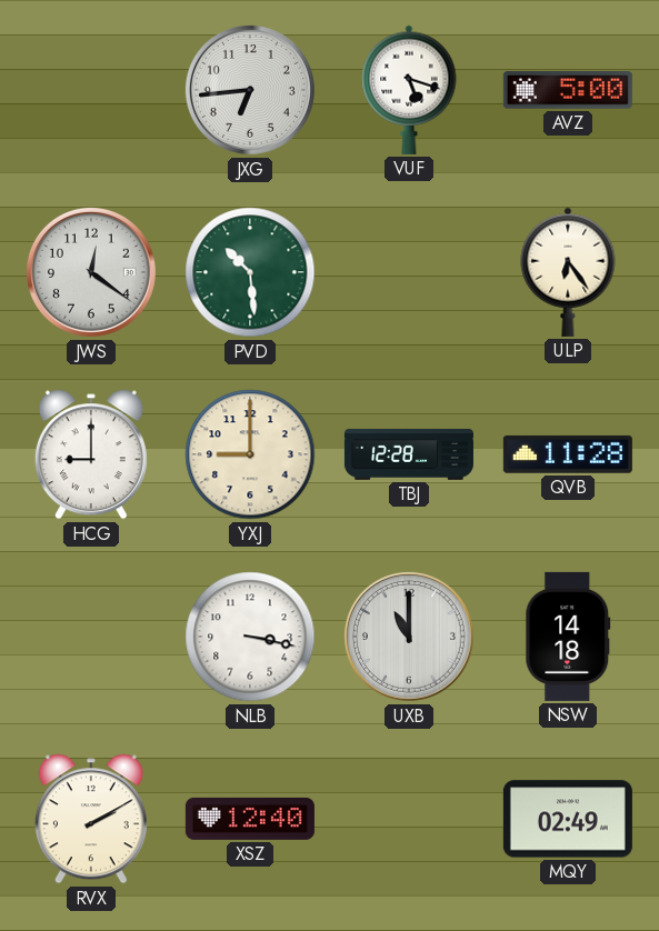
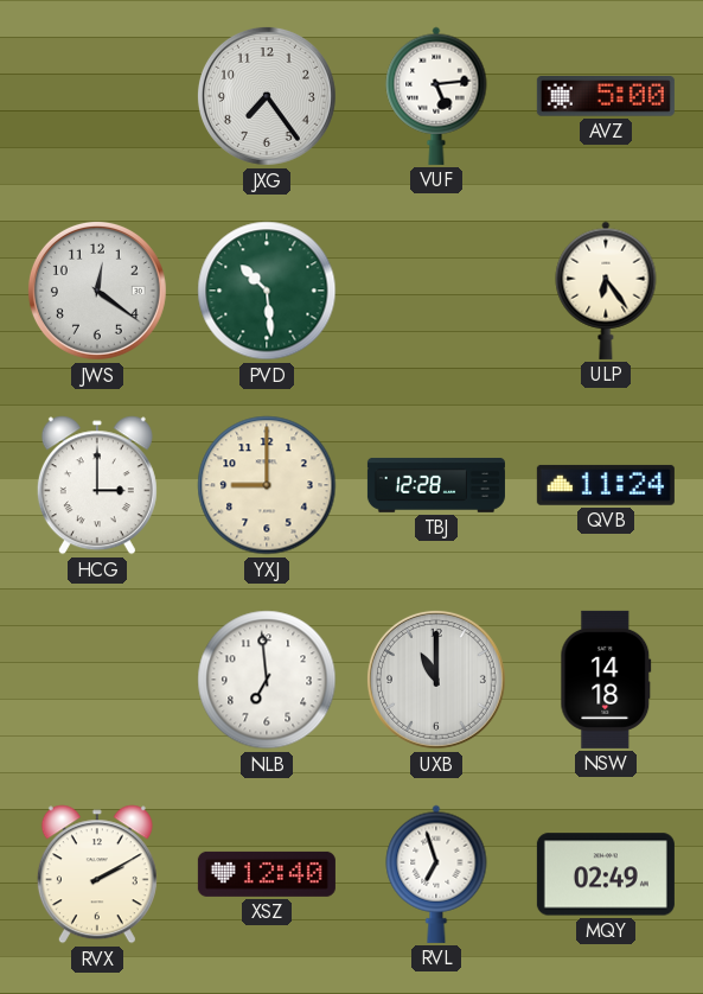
JXG: 6:44 -> 7:24 (267, 96)
VUF: 5:18 -> 5:14 (436, 96)
HCG: 9:00 -> 3:00 (97, 485)
QVB: 11:28 -> 11:24 (606, 485)
NLB: 3:17 -> 6:59 (267, 680)
RVL: none -> 6:57 (436, 874)
